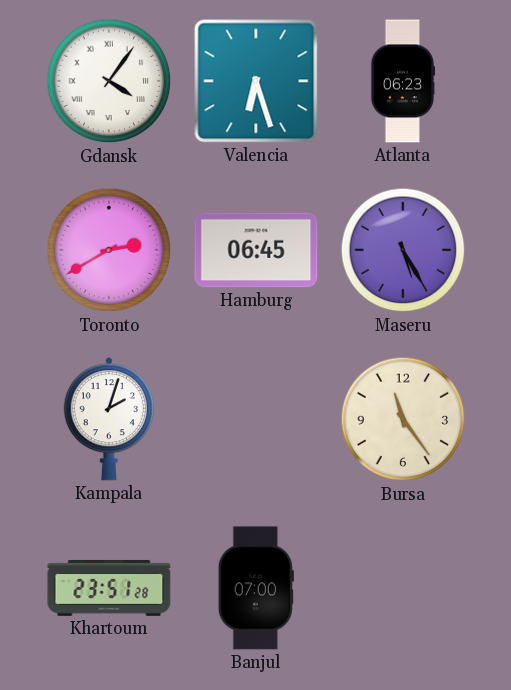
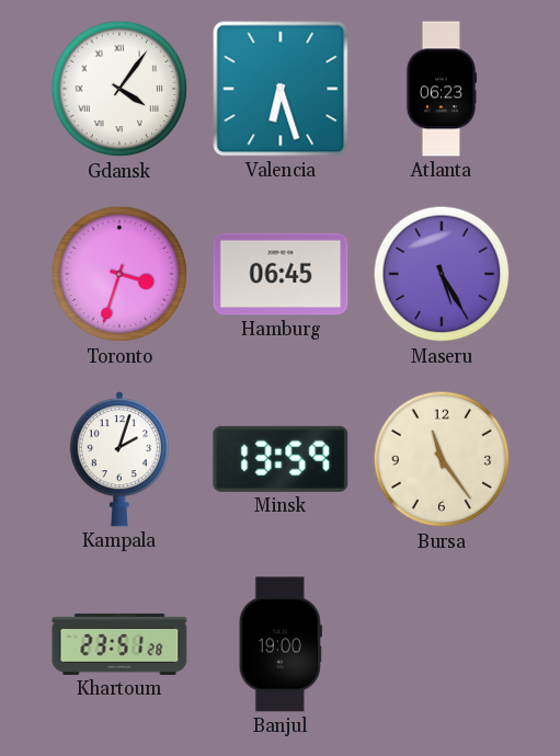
Toronto: 2:40 -> 3:33 (119, 274)
Minsk: none -> 13:59 (281, 459)
Banjul: 07:00 -> 19:00 (281, 644)
